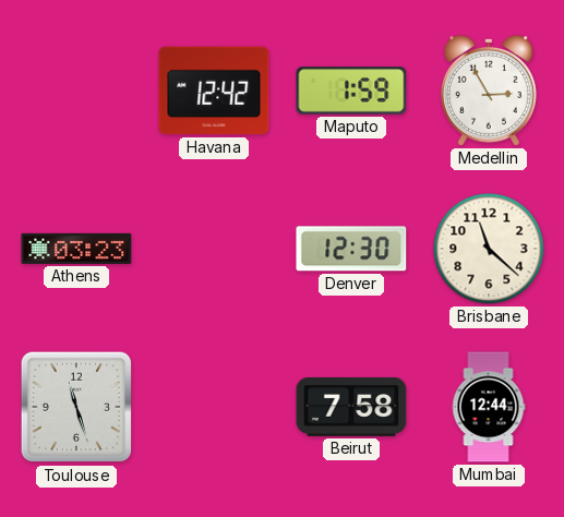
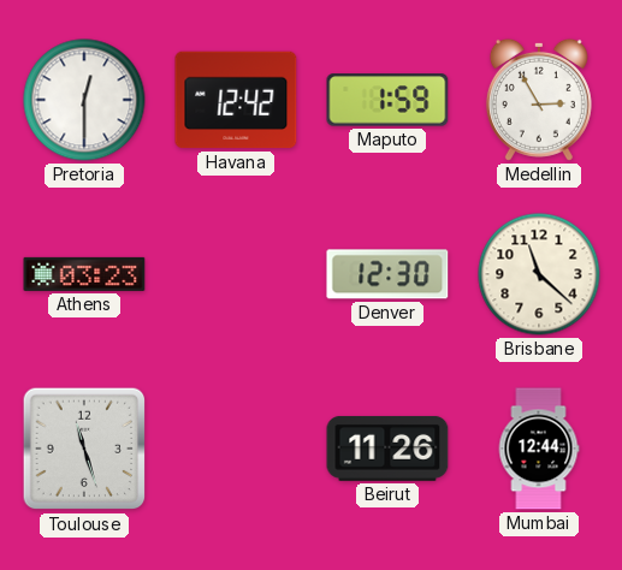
Pretoria: none -> 12:30 (84, 100)
Beirut: 7:58 -> 11:26 (387, 449)
